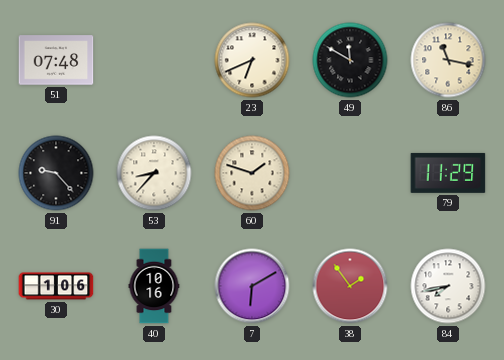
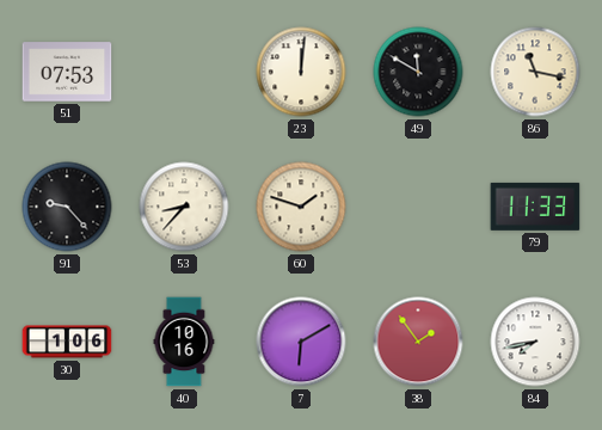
51: 07:48 -> 07:53 (67, 72)
23: 6:41 -> 12:01 (301, 72)
79: 11:29 -> 11:33 (535, 207)
